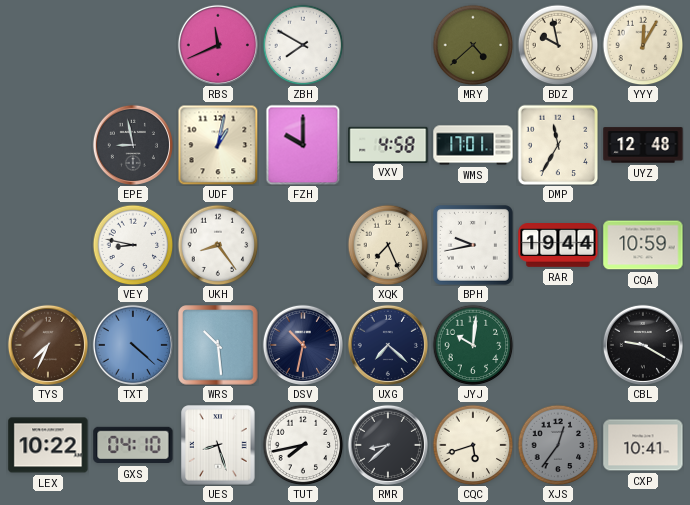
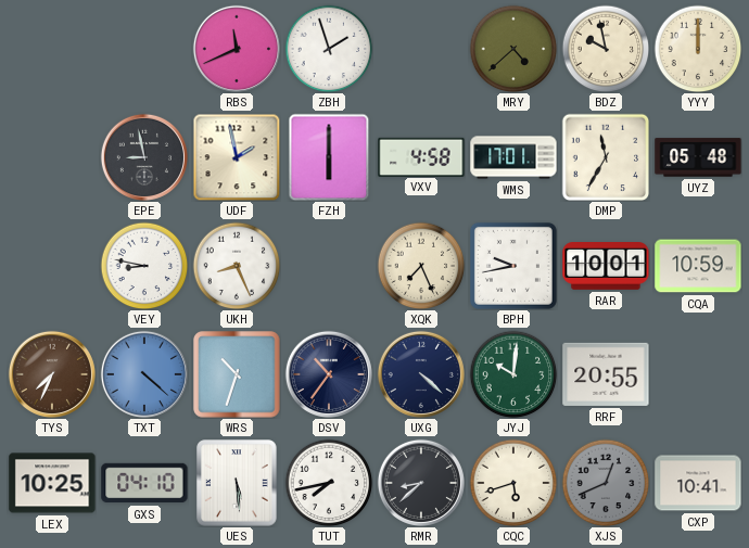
ZBH: 7:50 -> 1:57 (329, 49)
YYY: 12:05 -> 12:00 (698, 49)
UDF: 1:02 -> 1:58 (237, 157)
FZH: 10:00 -> 6:00 (329, 157)
UYZ: 12:48 -> 05:48 (698, 157)
UKH: 8:24 -> 8:26 (237, 266)
RAR: 19:44 -> 10:01 (606, 267)
WRS: 10:29 -> 10:33 (237, 374)
DSV: 10:32 -> 10:36 (329, 374)
UXG: 7:22 -> 4:22 (421, 374)
RRF: none -> 20:55 (606, 374)
CBL: 9:20 -> none (643, 345)
LEX: 10:22 -> 10:25 (52, 483)
UES: 8:27 -> 5:29 (237, 483)
XJS: 12:36 -> 12:41 (606, 483)
